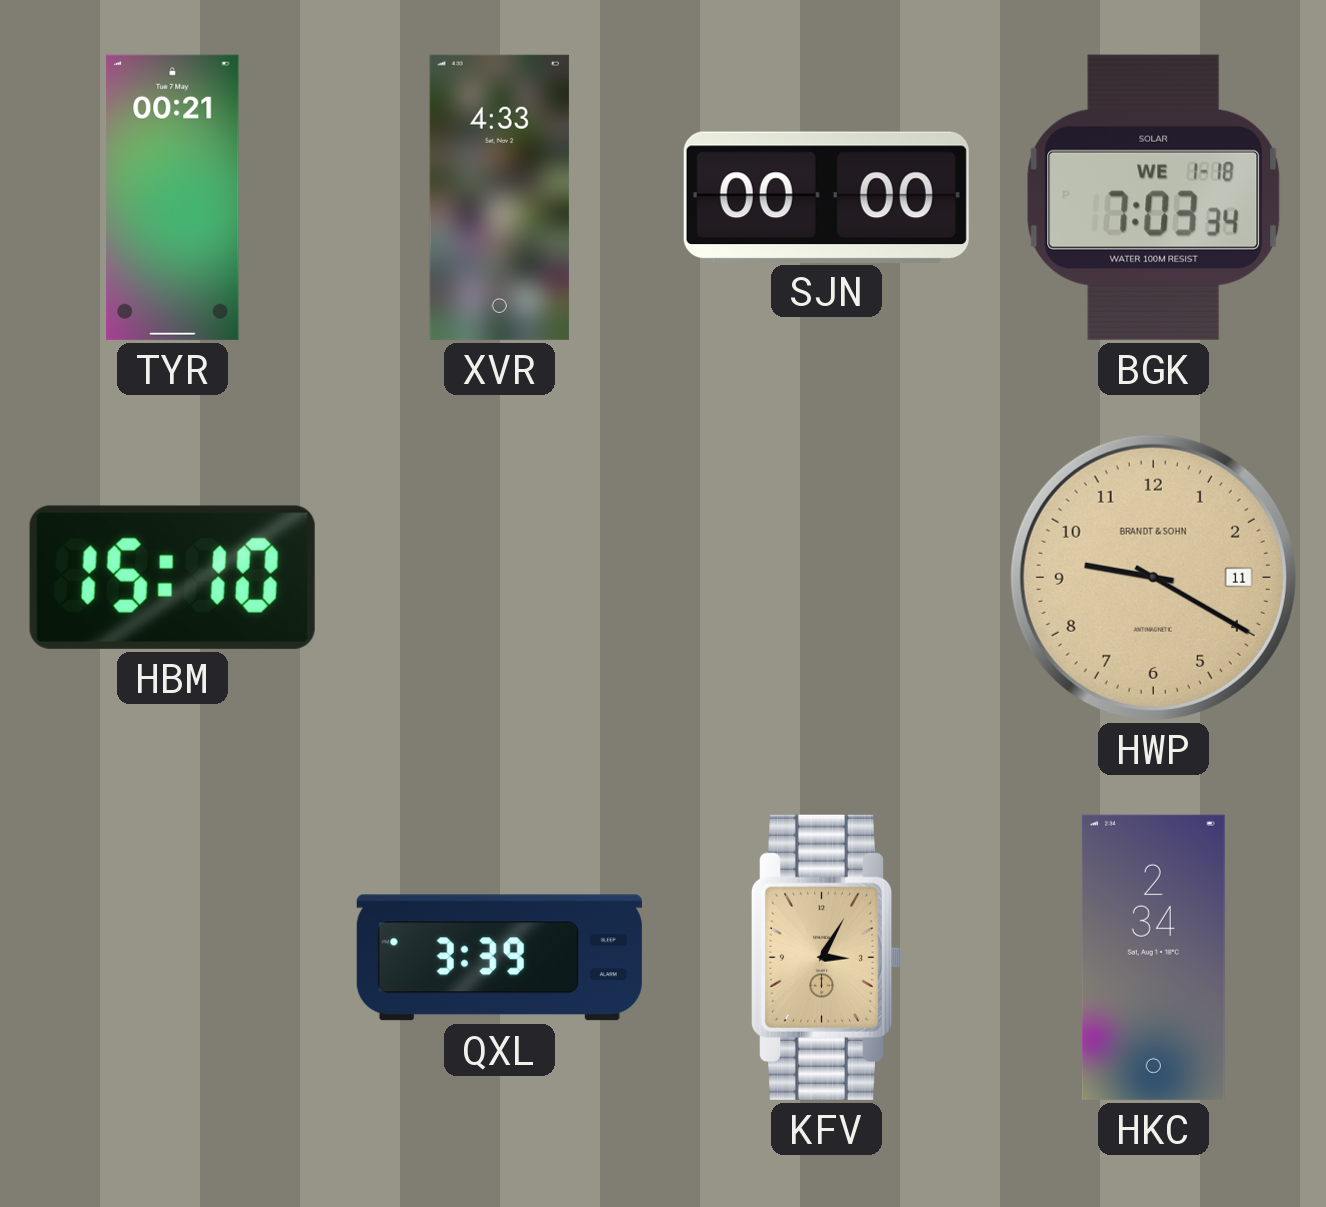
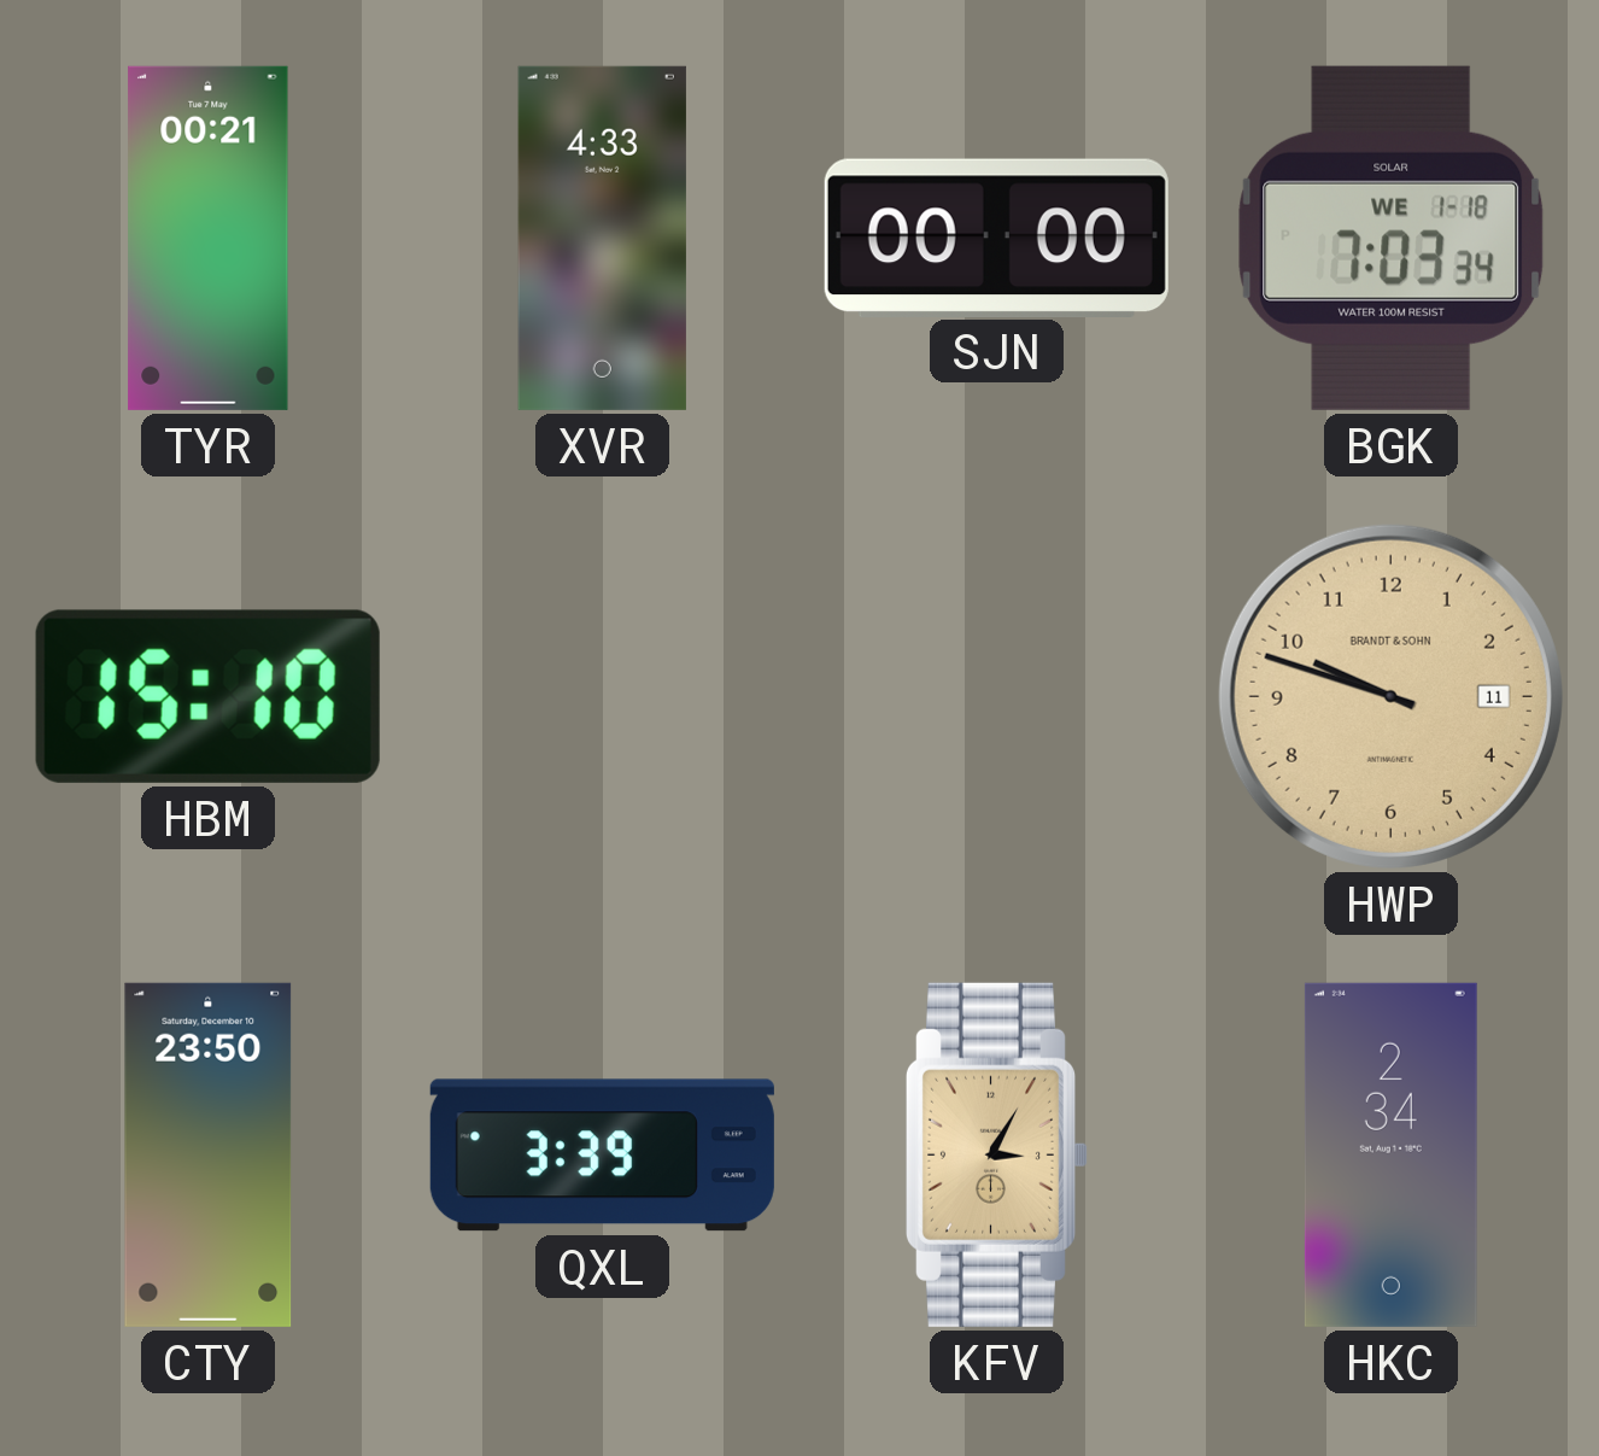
HWP: 9:20 -> 9:48 (1390, 696)
CTY: none -> 23:50 (209, 1154)
